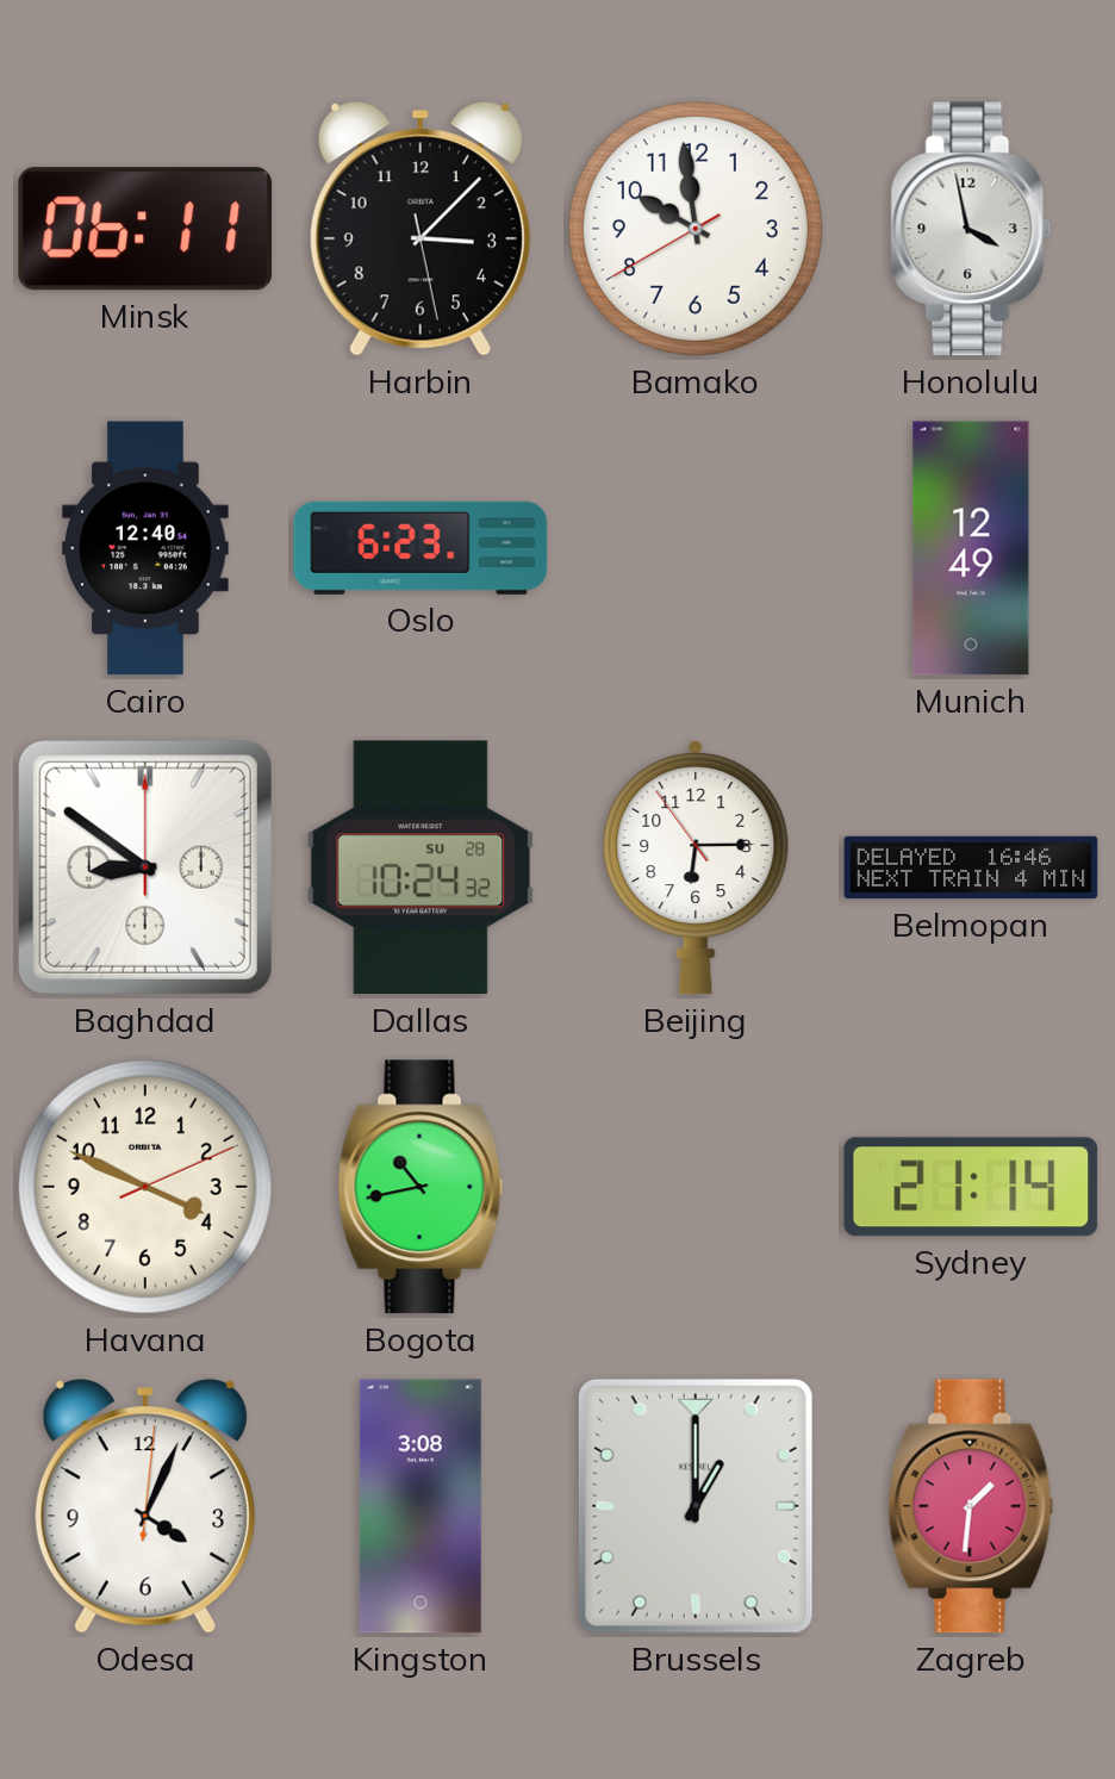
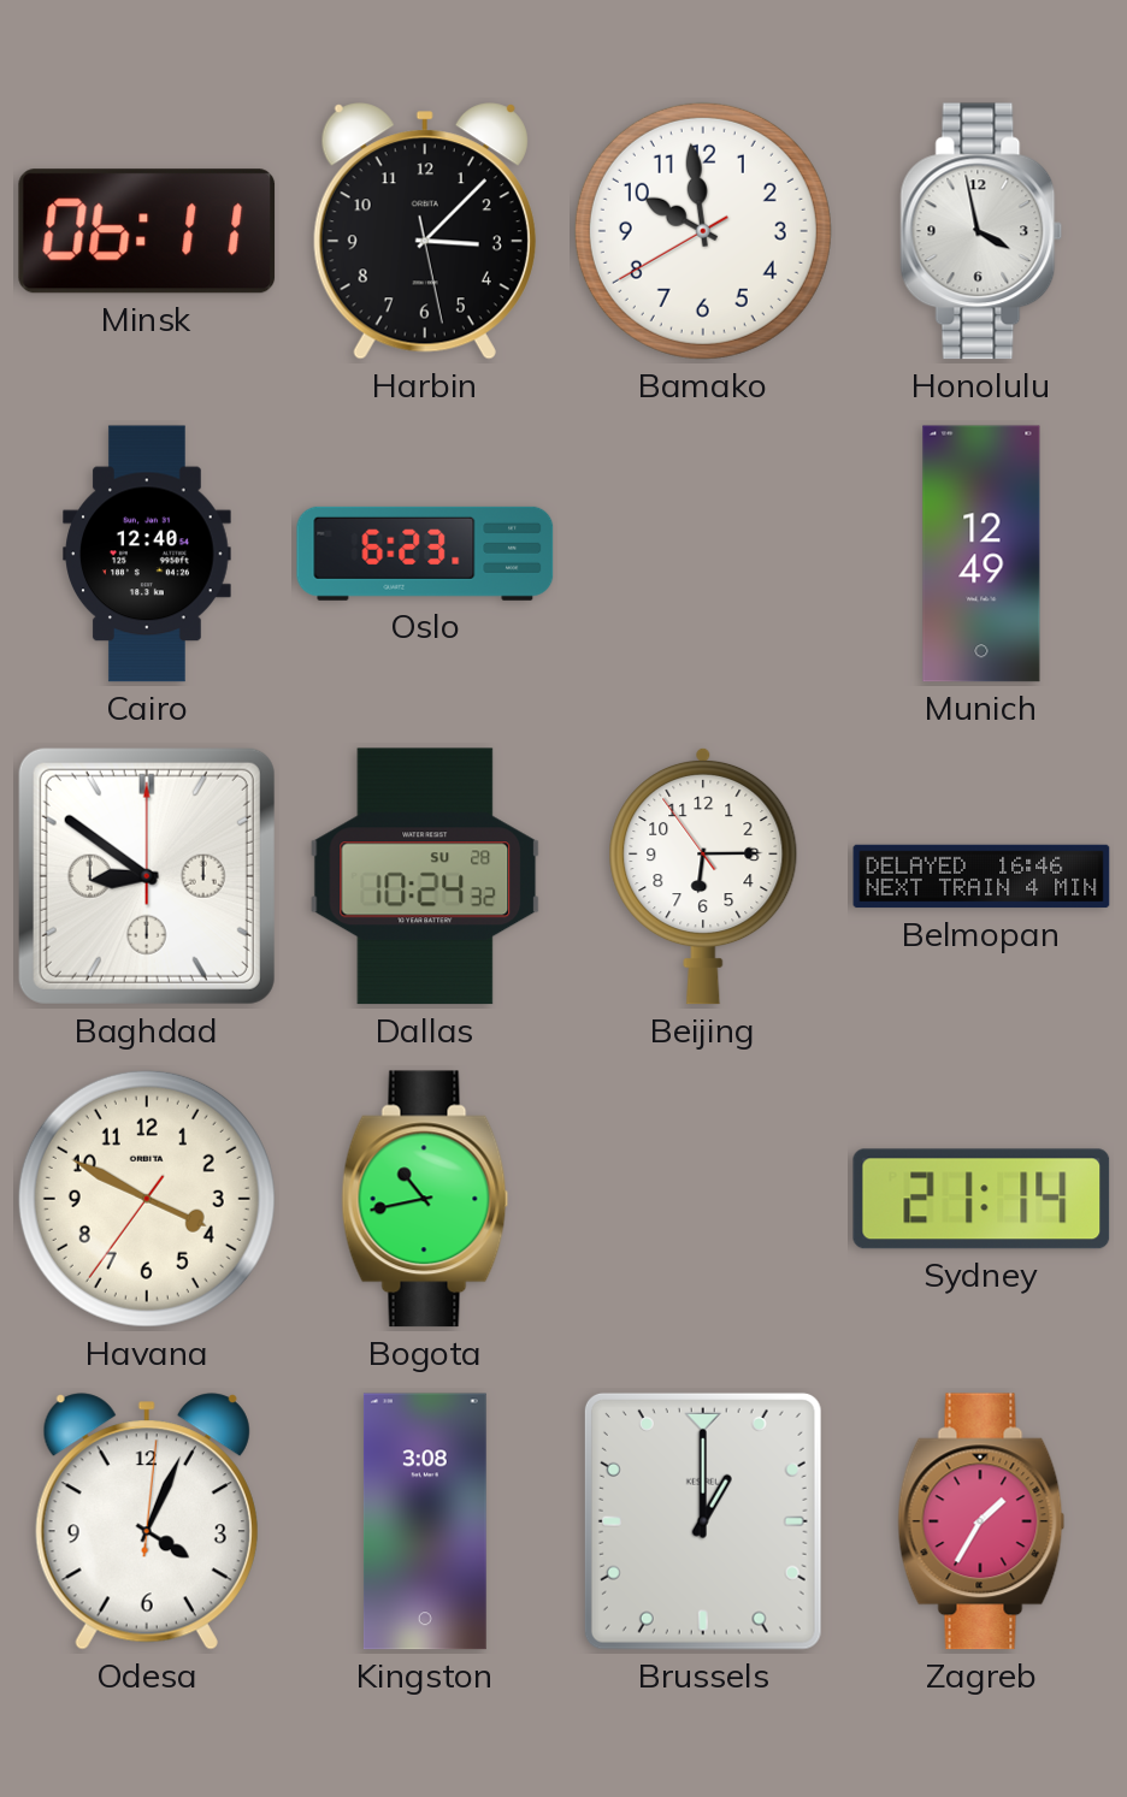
Havana: 3:49:11 -> 3:49:36 (147, 1199)
Zagreb: 1:31 -> 1:35 (981, 1521)
